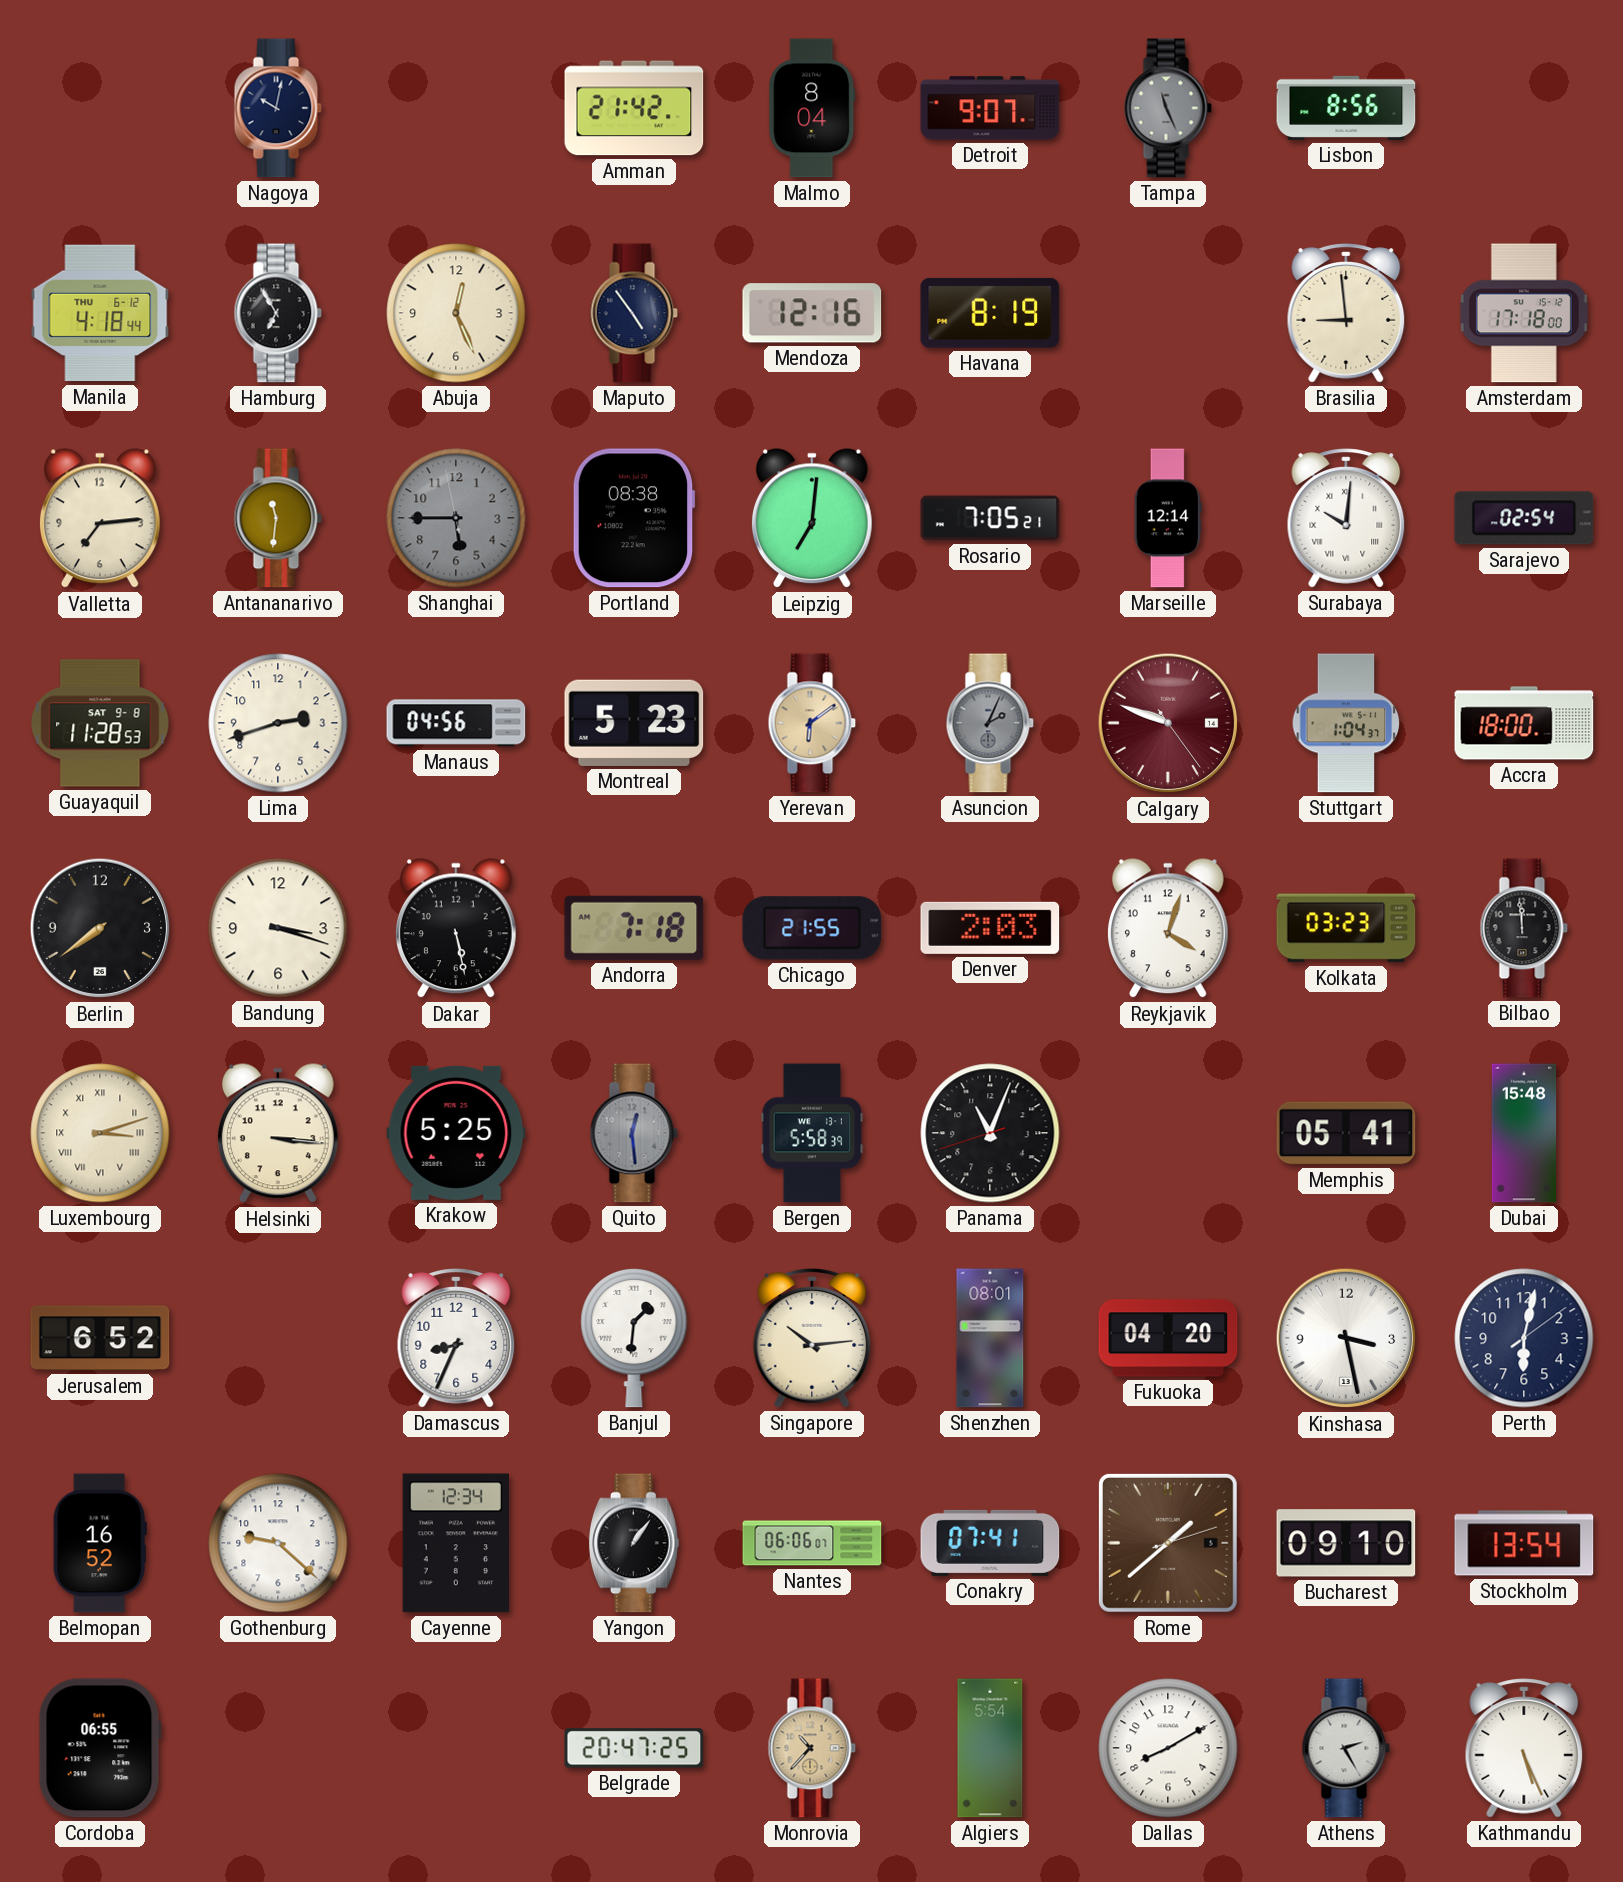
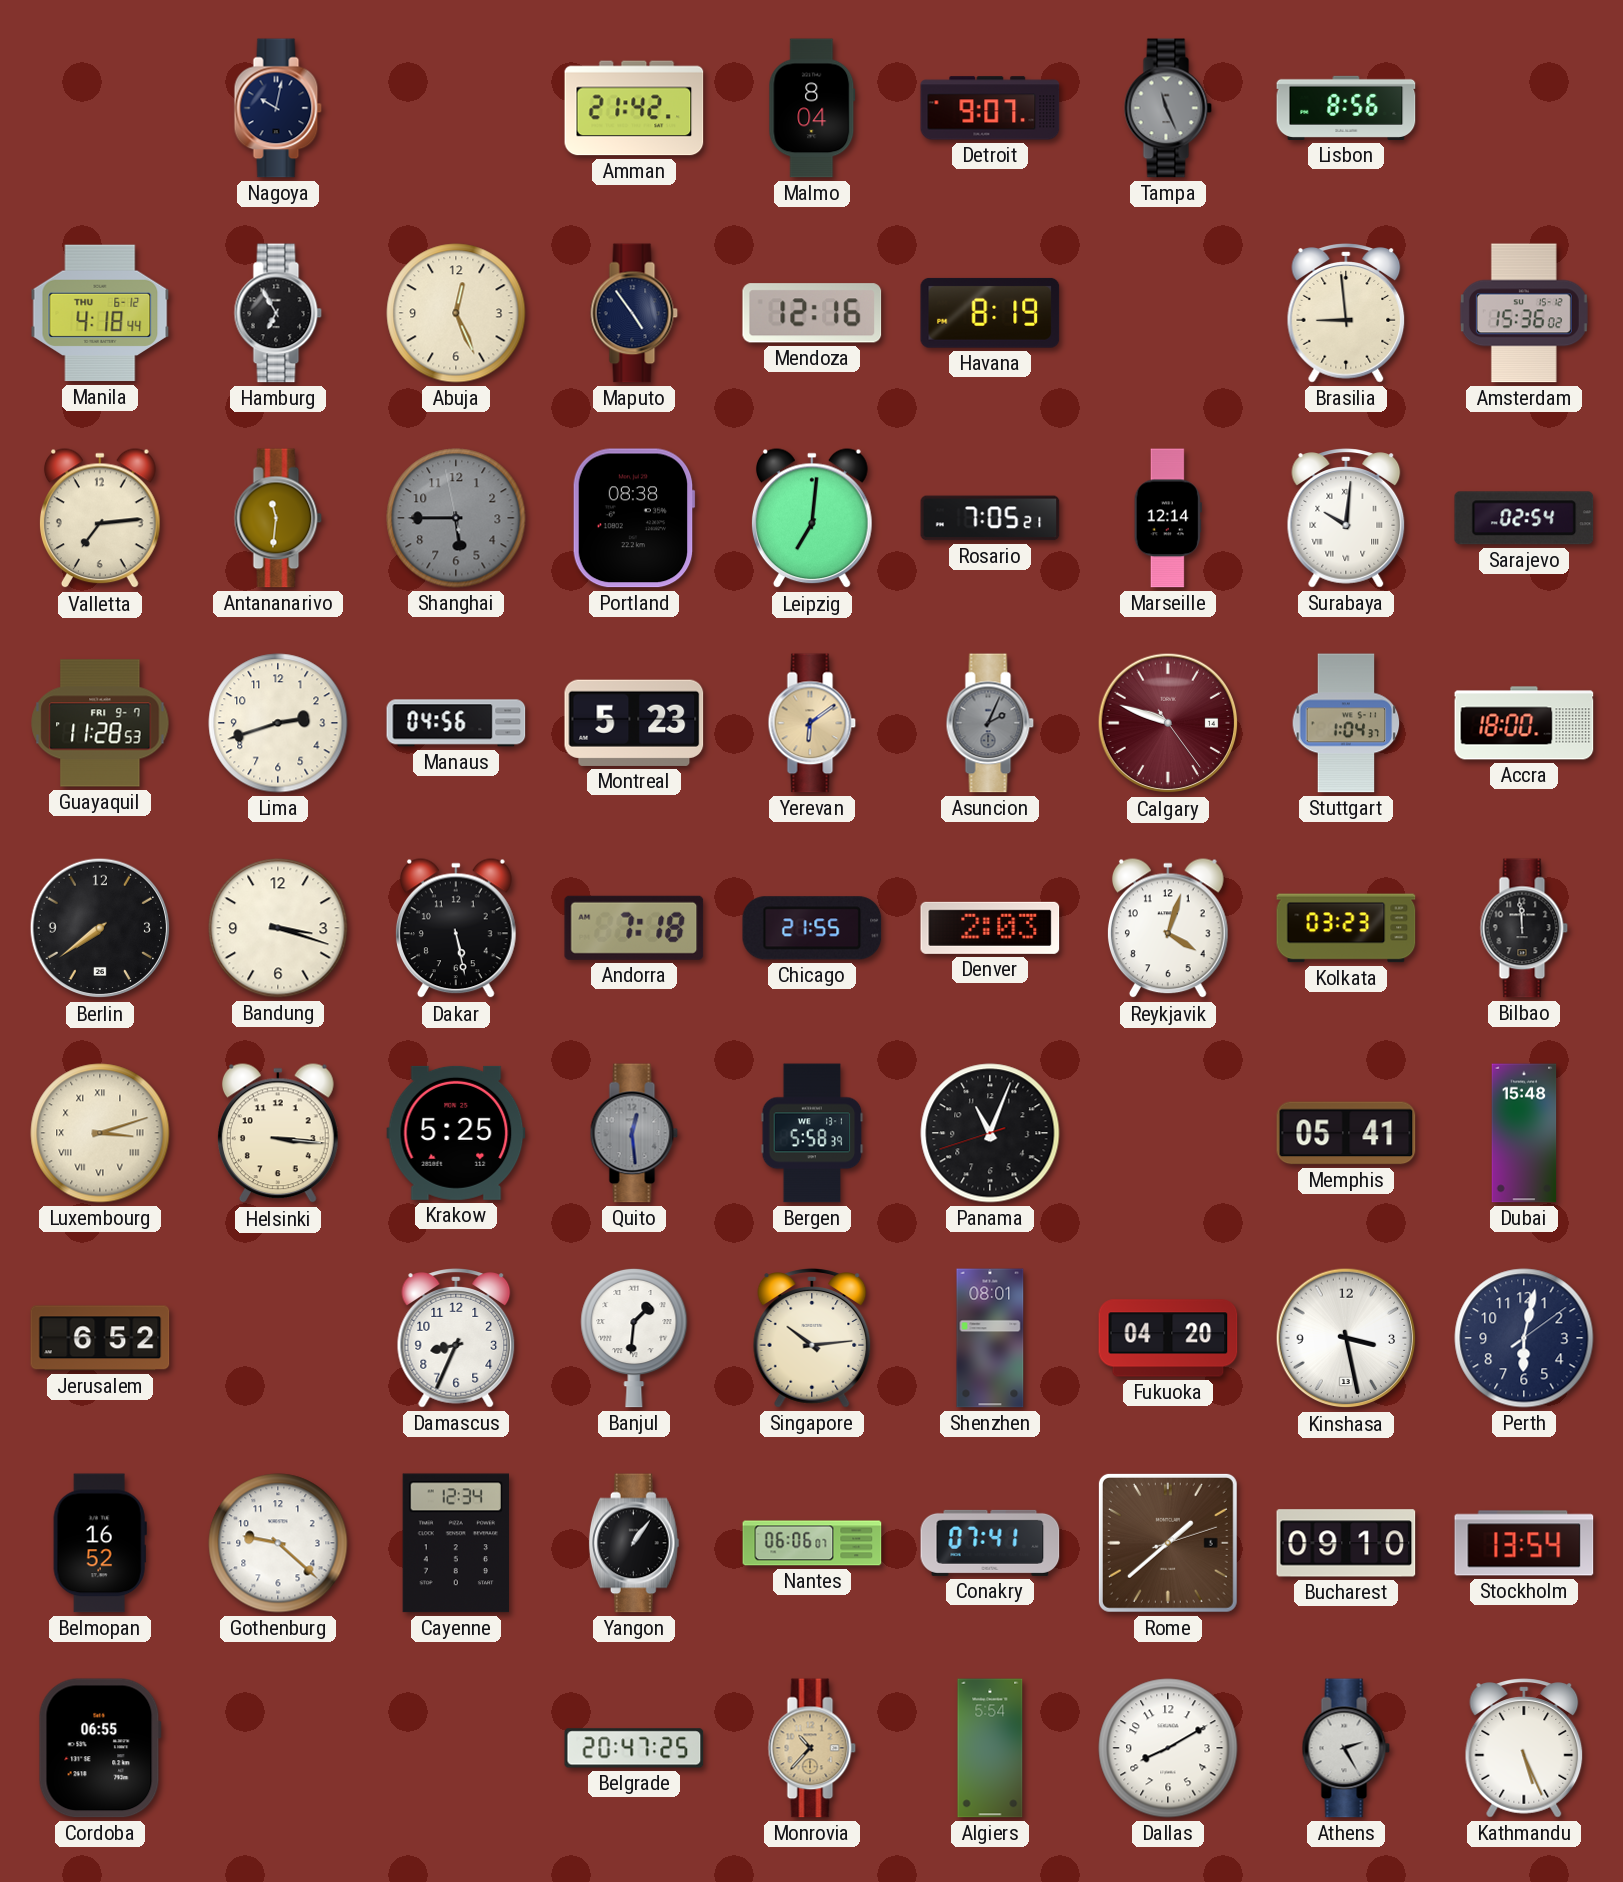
Amsterdam: 17:18 -> 15:36 (1524, 313)
Guayaquil date: SAT 9-8 -> FRI 9-7 (100, 723)
